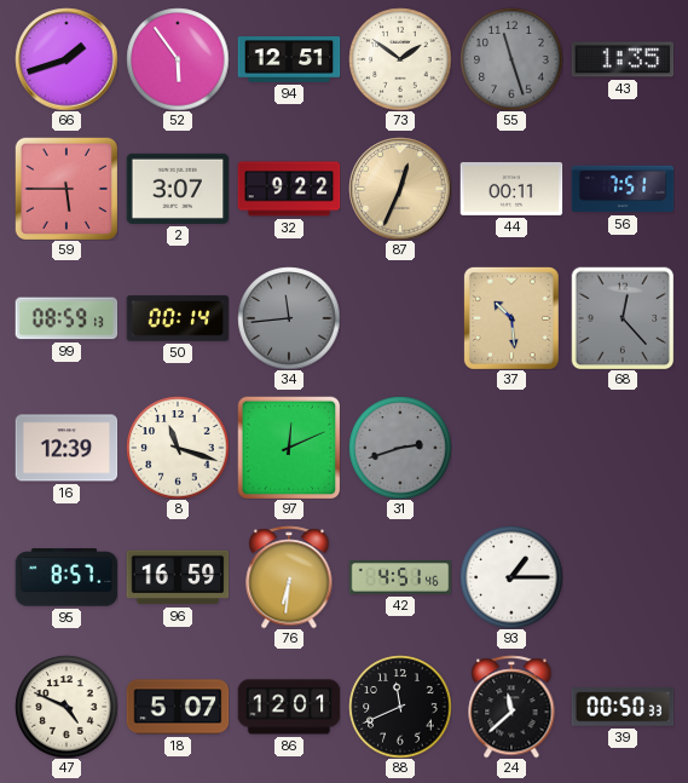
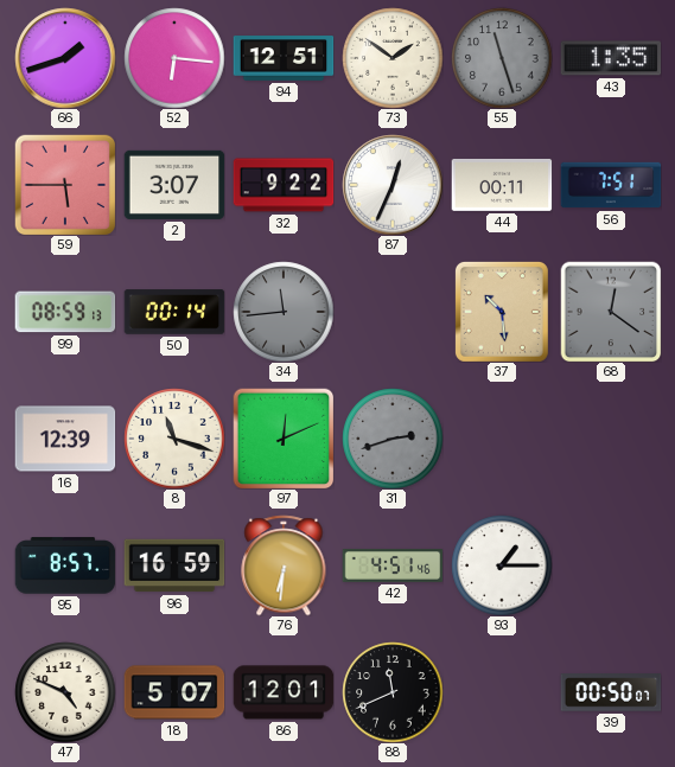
52: 5:54 -> 6:16 (174, 58)
87 dial: champagne -> white (393, 185)
68: 12:23 -> 12:21 (611, 312)
24: 11:38 -> none (511, 707)
39: 00:50:33 -> 00:50:07 (611, 692)
